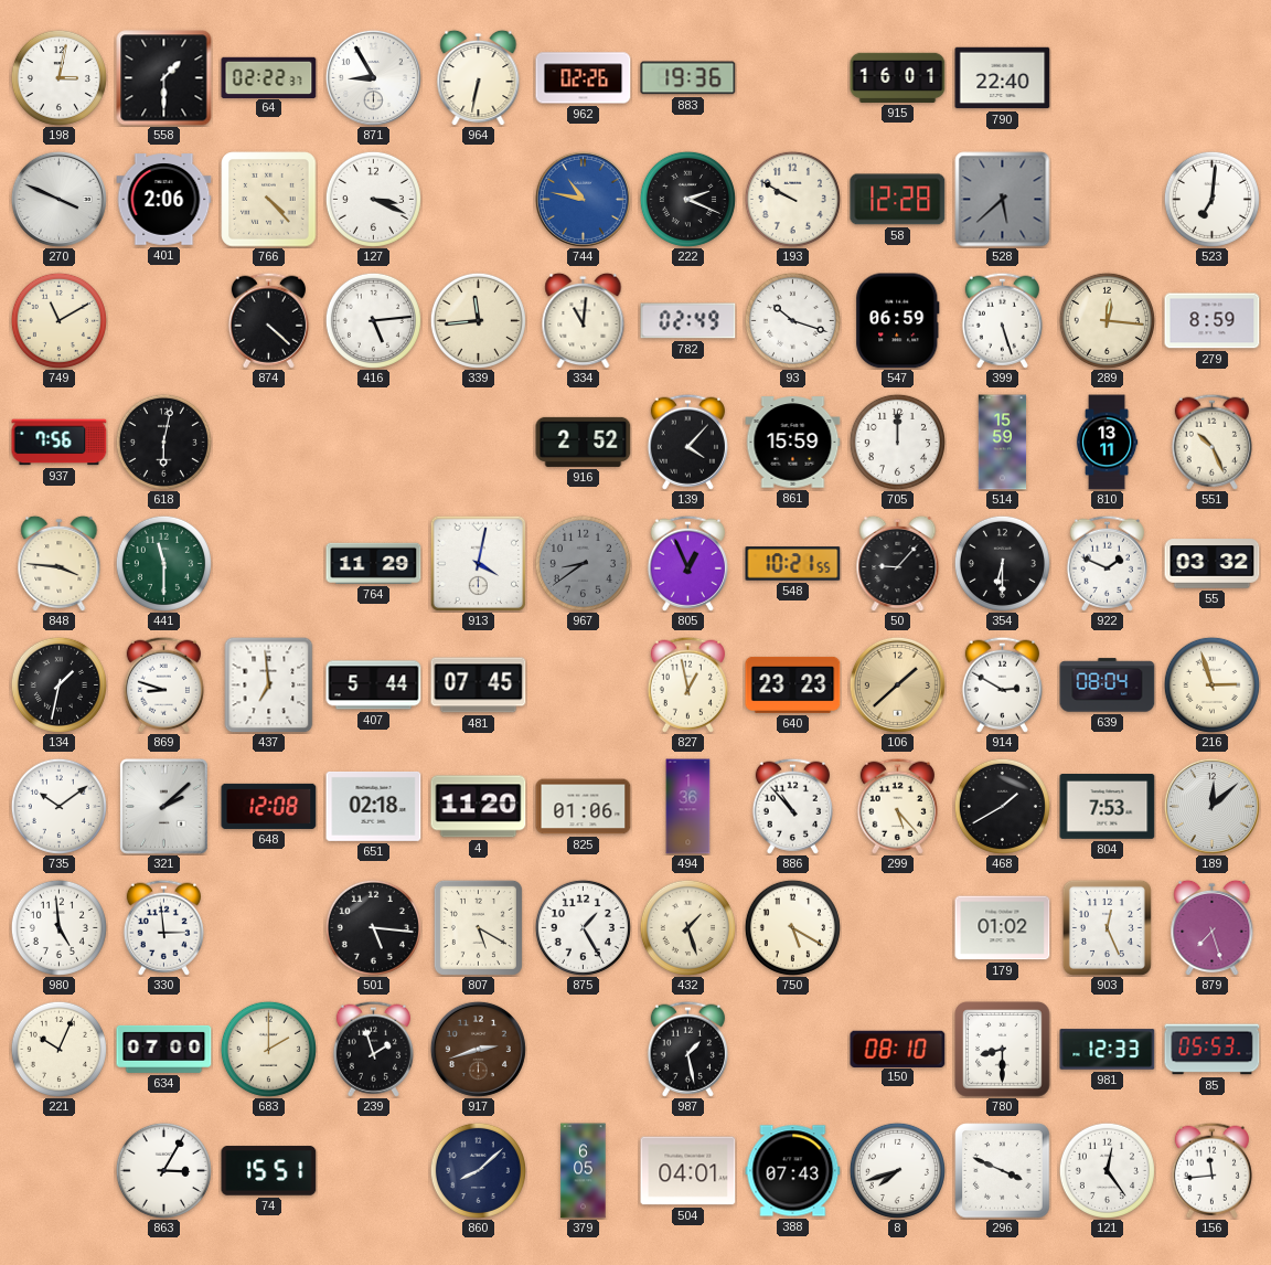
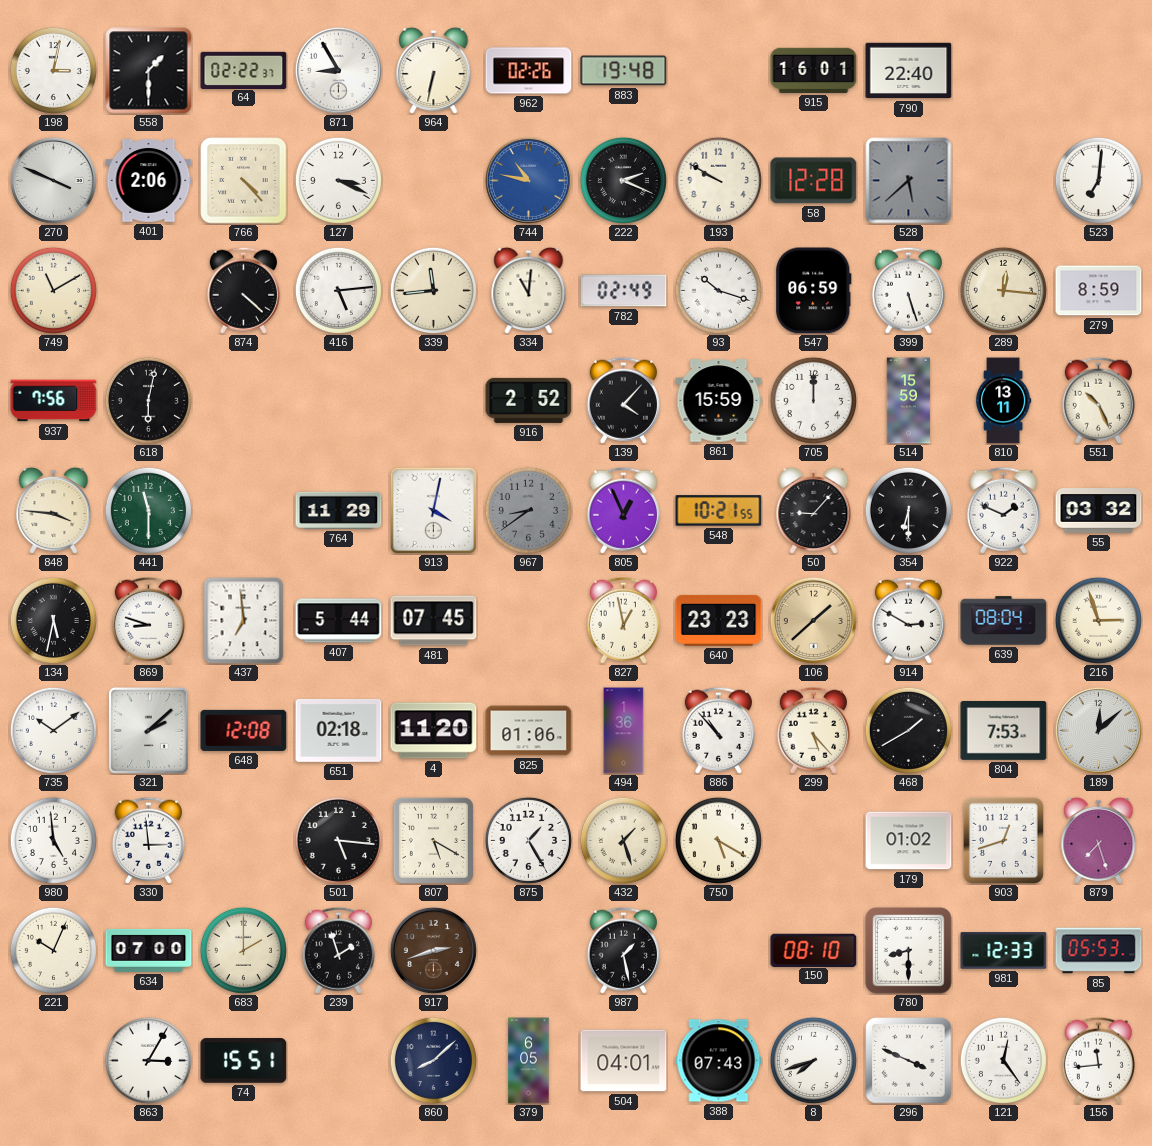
883: 19:36 -> 19:48 (624, 71)
134: 1:32 -> 5:32 (53, 620)
903: 12:26 -> 12:42 (1003, 840)
